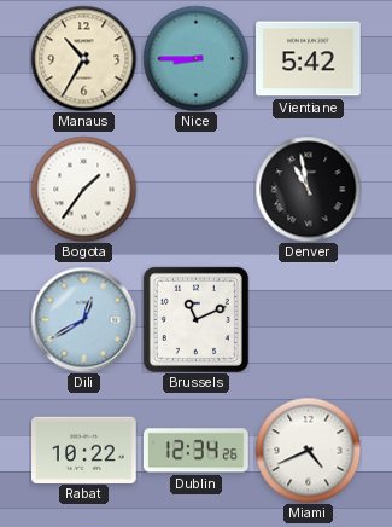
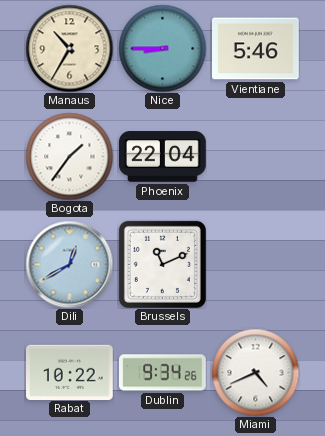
Vientiane: 5:42 -> 5:46 (256, 49)
Phoenix: none -> 22:04 (163, 157)
Denver: 10:58 -> none (308, 189)
Dublin: 12:34 -> 9:34 (163, 373)
